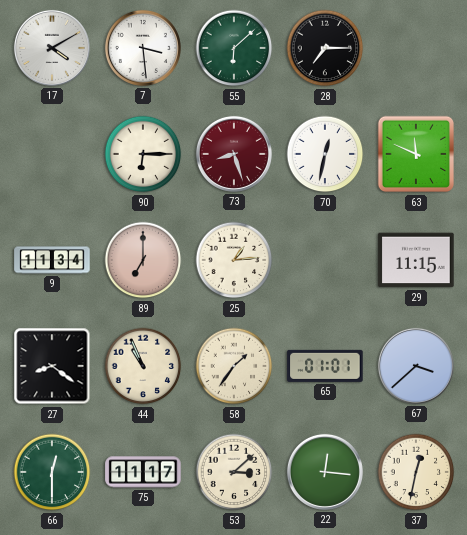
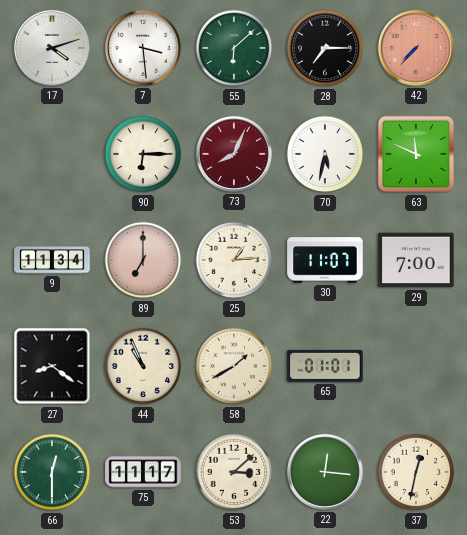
17: 4:10 -> 4:12 (52, 48)
42: none -> 7:37 (416, 48)
73: 8:27 -> 8:04 (234, 154)
70: 12:32 -> 5:32 (325, 154)
30: none -> 11:07 (325, 260)
29: 11:15 -> 7:00 (416, 260)
58: 1:36 -> 1:40 (234, 366)
67: 3:38 -> none (416, 366)
